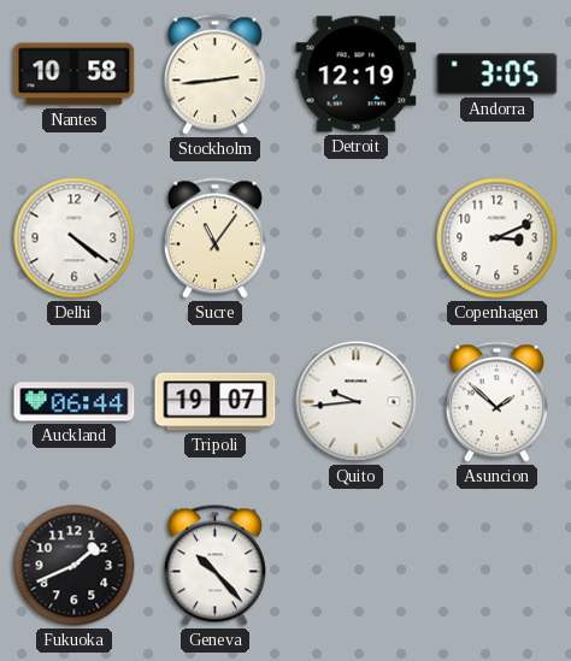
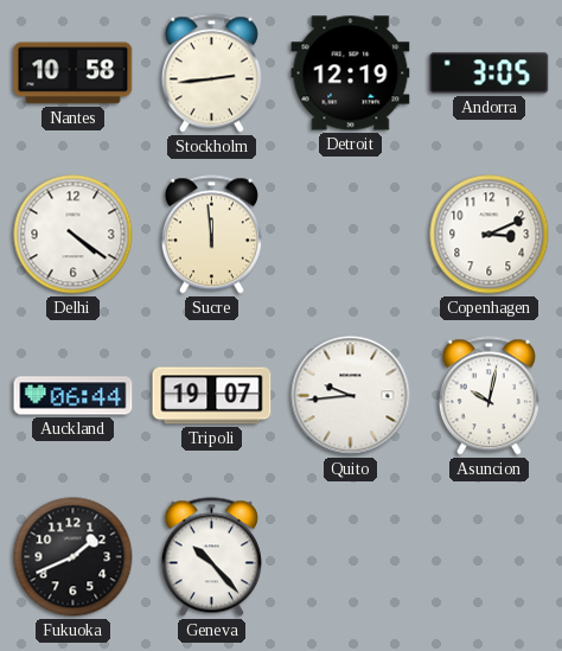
Sucre: 11:06 -> 11:59 (211, 235)
Asuncion: 1:52 -> 10:02 (488, 396)
